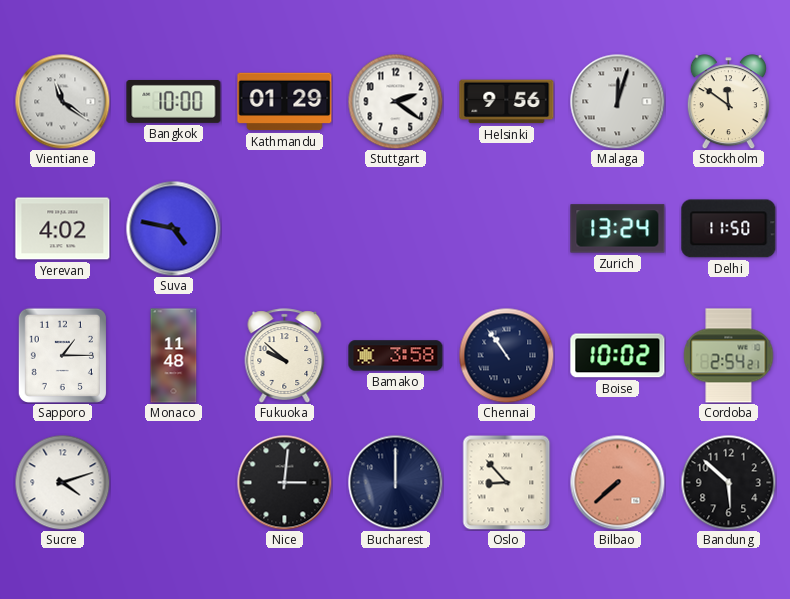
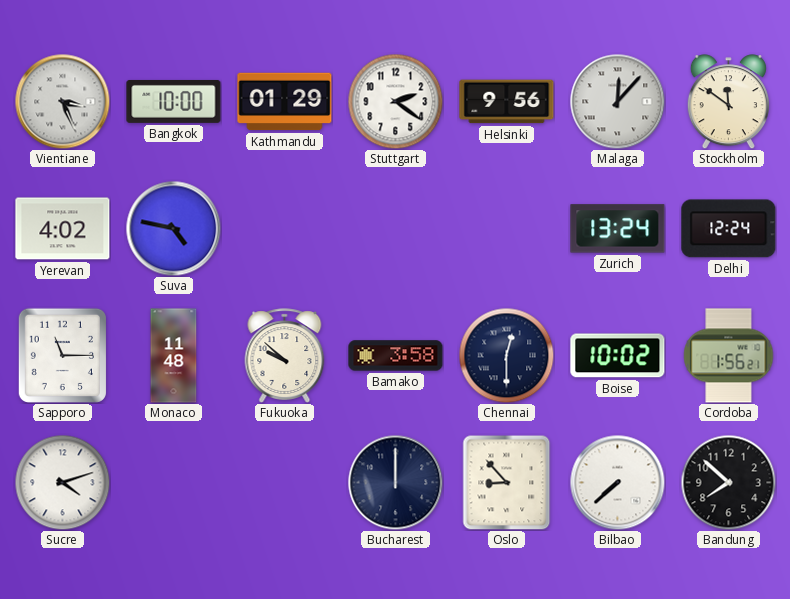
Vientiane: 11:21 -> 3:26 (62, 101)
Malaga: 12:03 -> 12:07 (617, 101)
Delhi: 11:50 -> 12:24 (729, 229)
Sapporo: 1:15 -> 11:15 (62, 355)
Chennai: 10:54 -> 12:30 (506, 355)
Cordoba: 2:54 -> 1:56 (729, 356)
Nice: 3:01 -> none (284, 482)
Bilbao dial: salmon -> white (617, 482)
Bandung: 5:52 -> 7:52 (728, 482)
